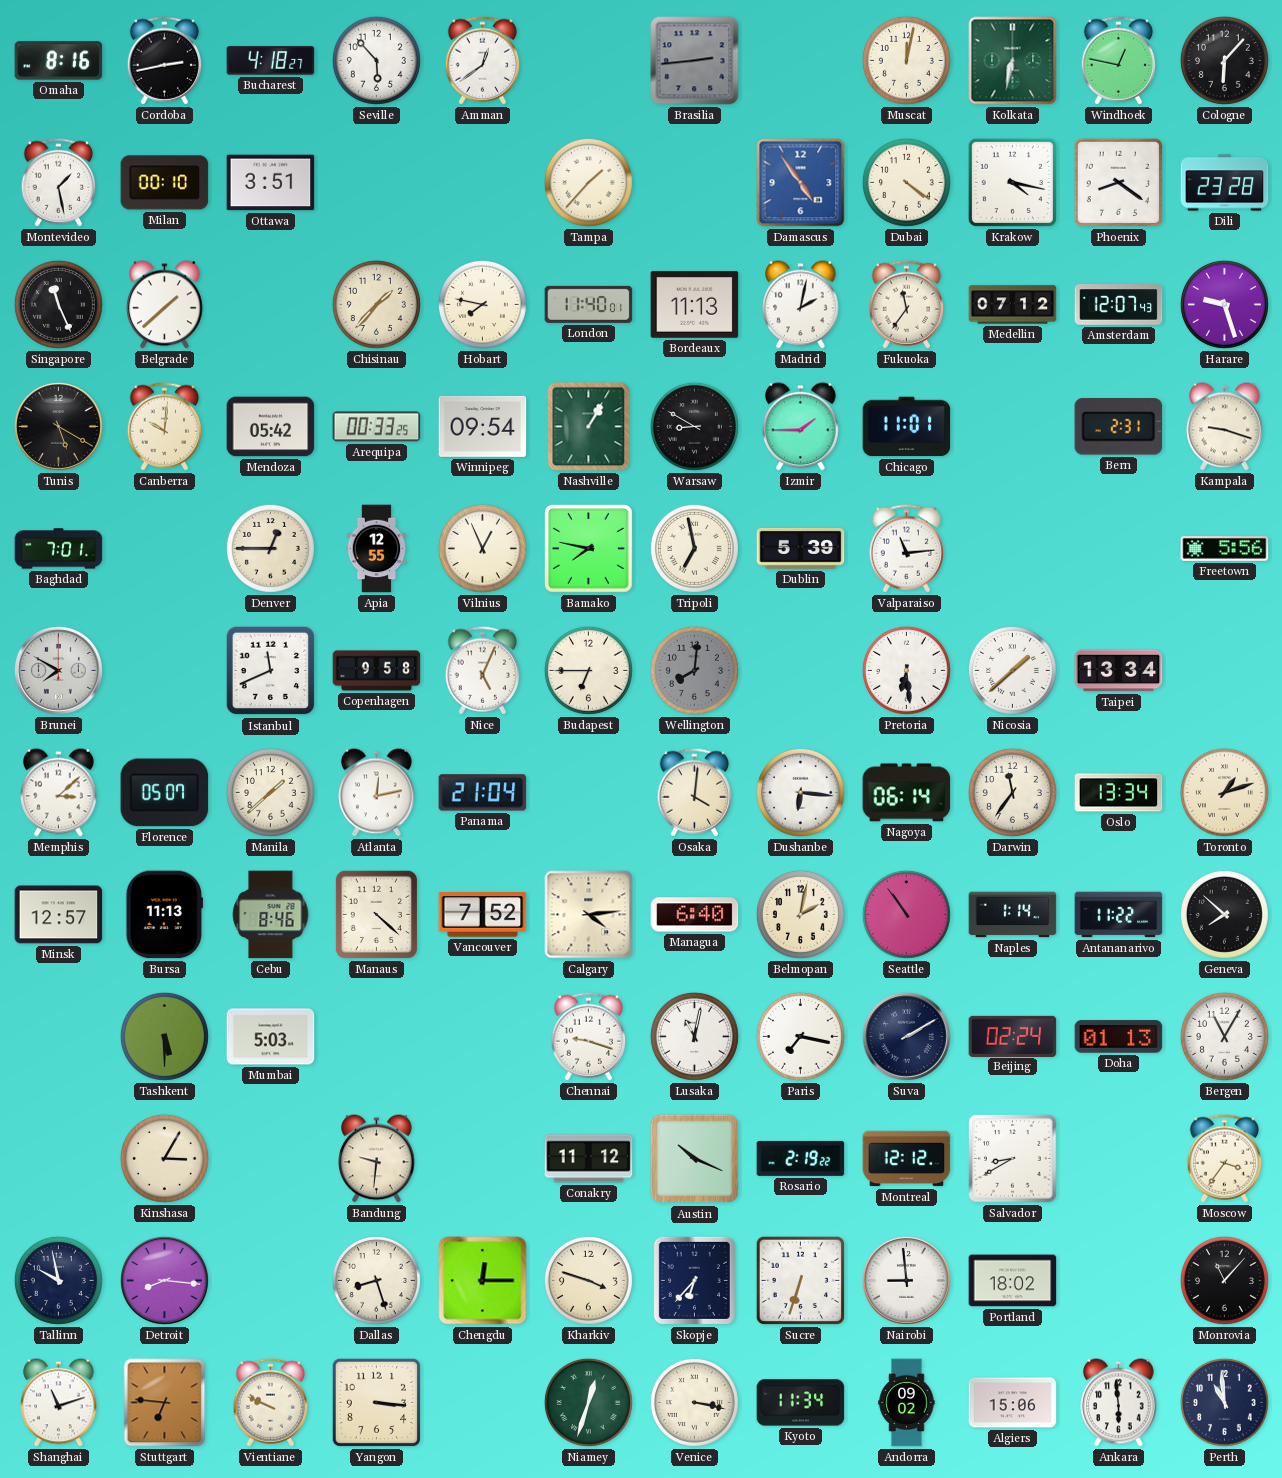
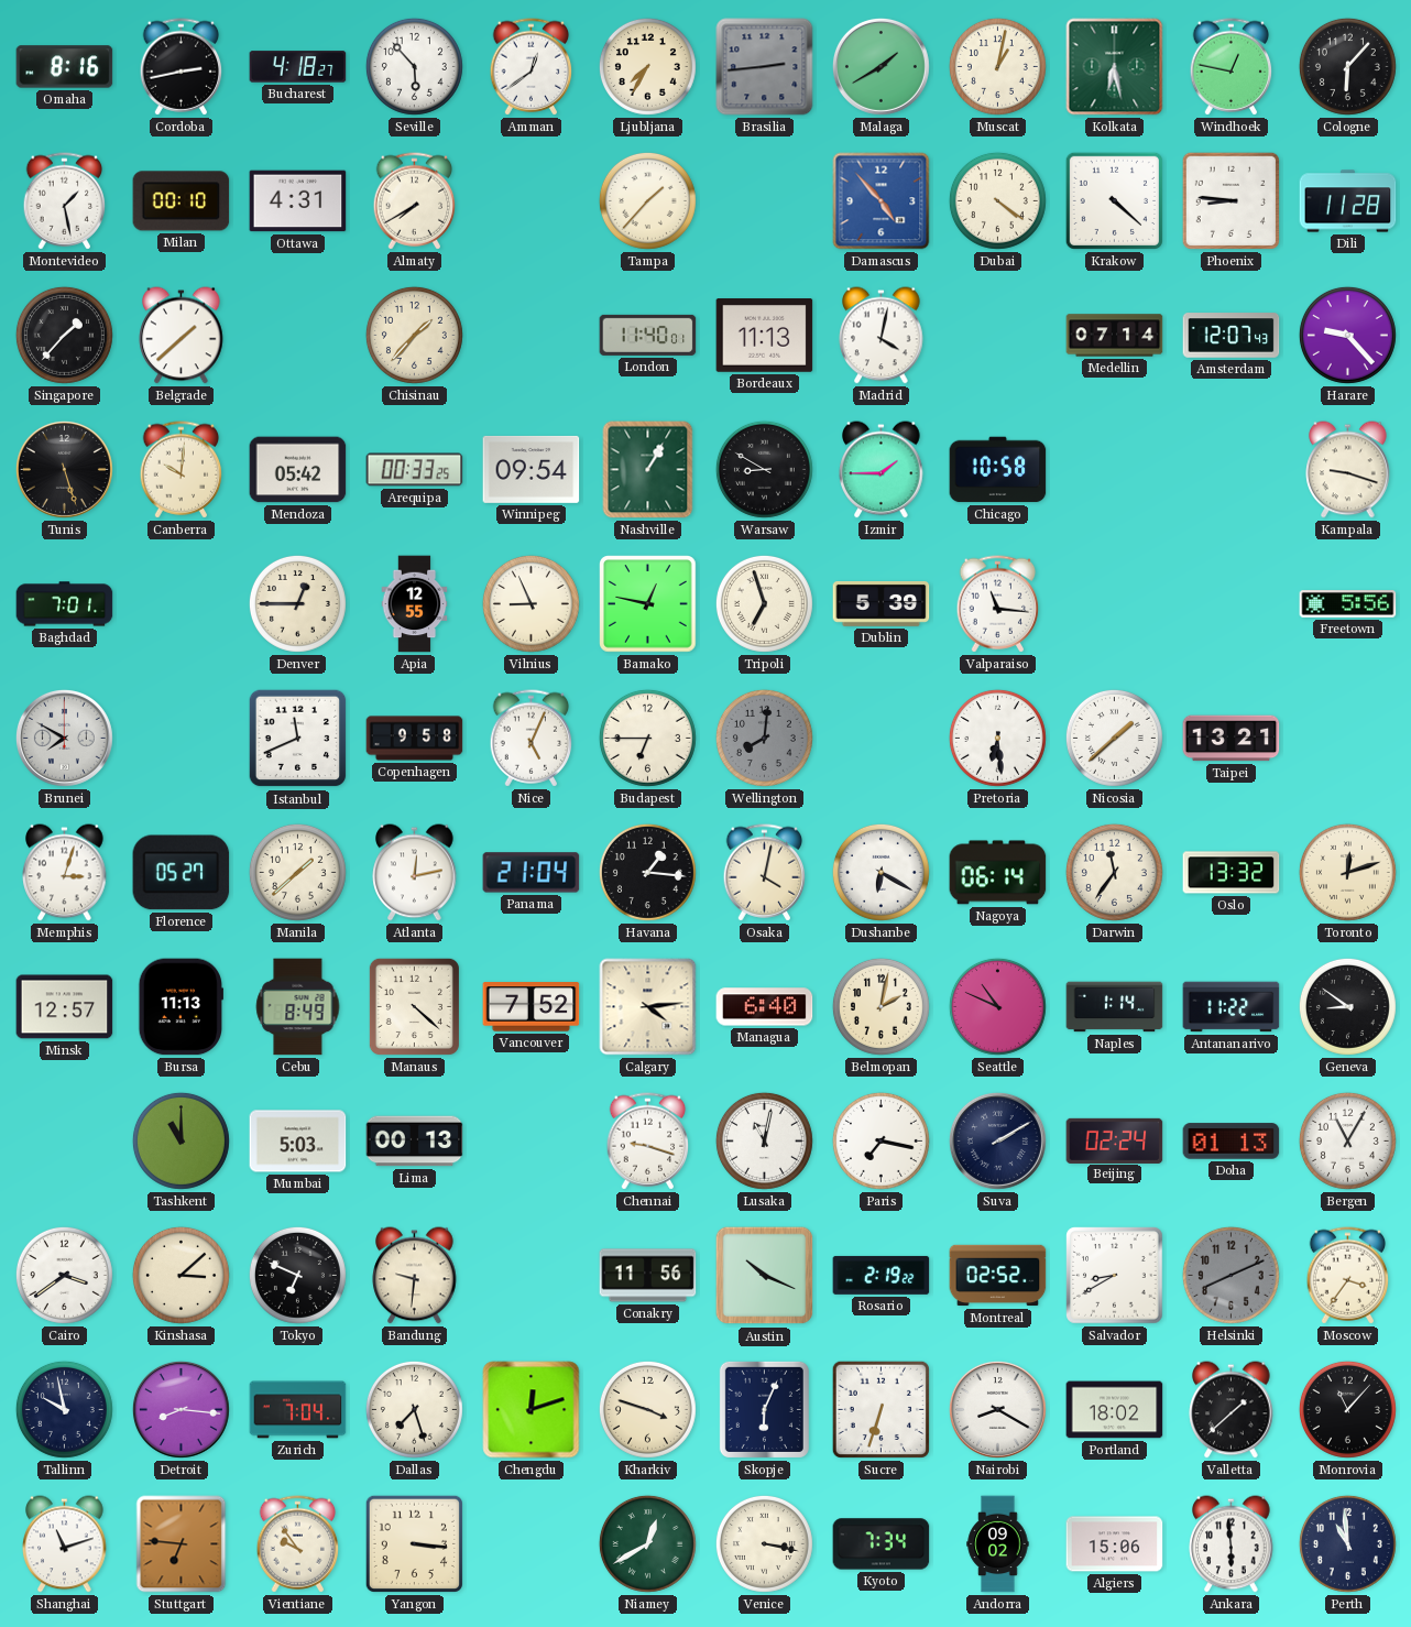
Ljubljana: none -> 7:35 (647, 66)
Malaga: none -> 1:40 (880, 66)
Muscat: 12:02 -> 1:02 (997, 66)
Kolkata: 6:32 -> 6:28 (1115, 67)
Ottawa: 3:51 -> 4:31 (298, 201)
Almaty: none -> 7:40 (415, 201)
Damascus: 4:54 -> 4:53 (882, 201)
Krakow: 4:17 -> 4:22 (1114, 200)
Phoenix: 8:21 -> 8:46 (1230, 200)
Dili: 23:28 -> 11:28 (1348, 201)
Singapore: 11:26 -> 1:37 (64, 335)
Hobart: 7:47 -> none (482, 304)
Madrid: 2:02 -> 4:02 (882, 336)
Fukuoka: 11:36 -> none (907, 305)
Medellin: 07:12 -> 07:14 (1115, 336)
Harare: 9:27 -> 9:23 (1347, 335)
Tunis: 5:20 -> 5:27 (64, 469)
Chicago: 11:01 -> 10:58 (998, 470)
Bern: 2:31 -> none (1119, 427)
Vilnius: 12:56 -> 8:56 (531, 603)
Bamako: 7:47 -> 12:47 (648, 604)
Tripoli: 6:58 -> 6:57 (764, 603)
Valparaiso: 11:14 -> 11:16 (998, 604)
Taipei: 13:34 -> 13:21 (1232, 739)
Memphis: 3:08 -> 3:03 (65, 873)
Florence: 05:07 -> 05:27 (182, 873)
Havana: none -> 1:16 (647, 872)
Osaka: 4:01 -> 4:02 (765, 873)
Dushanbe: 6:16 -> 6:20 (880, 872)
Oslo: 13:34 -> 13:32 (1232, 873)
Toronto: 1:12 -> 12:12 (1347, 872)
Cebu: 8:46 -> 8:49 (298, 1007)
Seattle: 10:54 -> 10:49 (997, 1006)
Geneva: 7:52 -> 8:51 (1347, 1006)
Tashkent: 5:30 -> 11:00 (181, 1140)
Lima: none -> 00:13 (415, 1142)
Cairo: none -> 3:39 (64, 1275)
Kinshasa: 3:05 -> 3:08 (181, 1275)
Tokyo: none -> 6:49 (297, 1275)
Conakry: 11:12 -> 11:56 (648, 1276)
Montreal: 12:12 -> 02:52 (998, 1276)
Helsinki: none -> 8:11 (1230, 1275)
Zurich: none -> 7:04 (298, 1410)
Dallas: 8:27 -> 7:27 (414, 1409)
Chengdu: 12:15 -> 12:12 (532, 1410)
Skopje: 6:37 -> 6:04 (764, 1409)
Nairobi: 8:59 -> 8:20 (997, 1409)
Valletta: none -> 1:38 (1232, 1410)
Vientiane: 9:49 -> 9:54 (298, 1544)
Niamey: 12:33 -> 12:40 (647, 1543)
Kyoto: 11:34 -> 7:34 (882, 1544)
